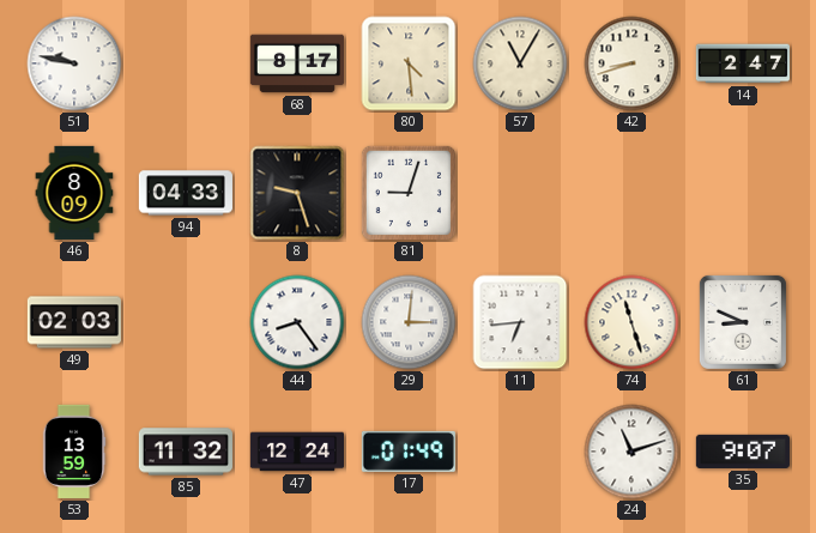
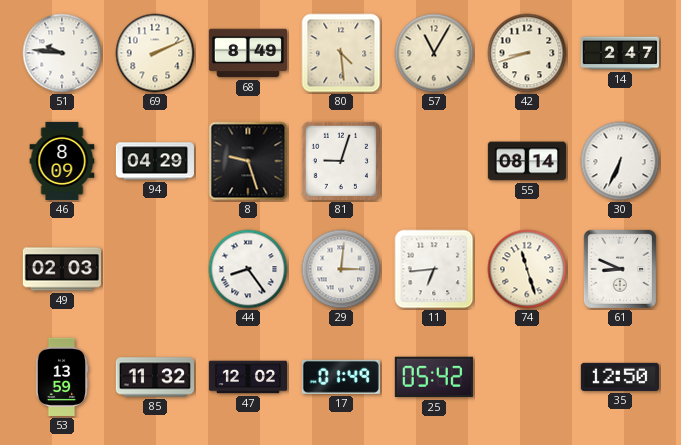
51: 9:47 -> 9:46 (62, 53)
69: none -> 2:11 (155, 53)
68: 8:17 -> 8:49 (247, 53)
94: 04:33 -> 04:29 (155, 161)
55: none -> 08:14 (527, 161)
30: none -> 6:34 (620, 161)
47: 12:24 -> 12:02 (247, 377)
25: none -> 05:42 (434, 377)
24: 11:12 -> none (631, 452)
35: 9:07 -> 12:50 (620, 377)
